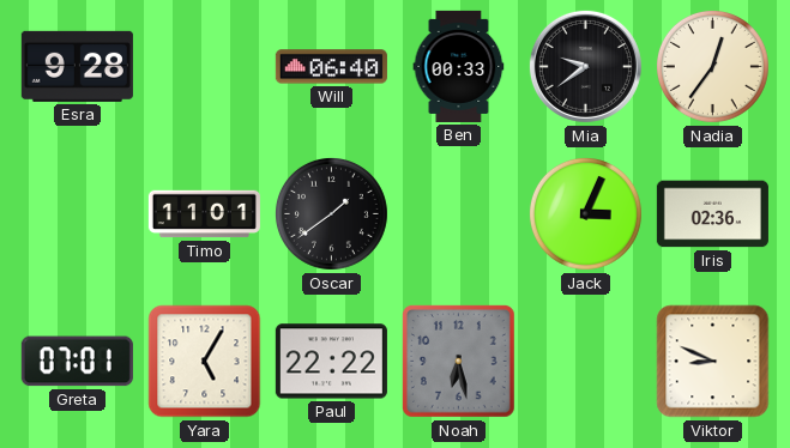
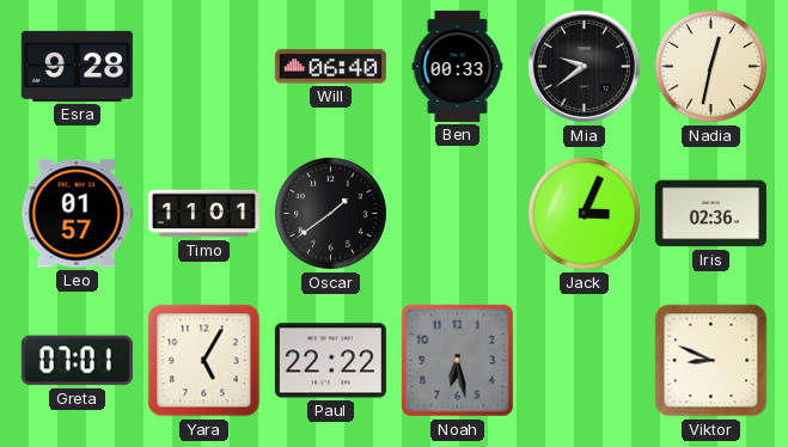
Nadia: 12:36 -> 12:32 (710, 66)
Leo: none -> 01:57 (77, 214)
